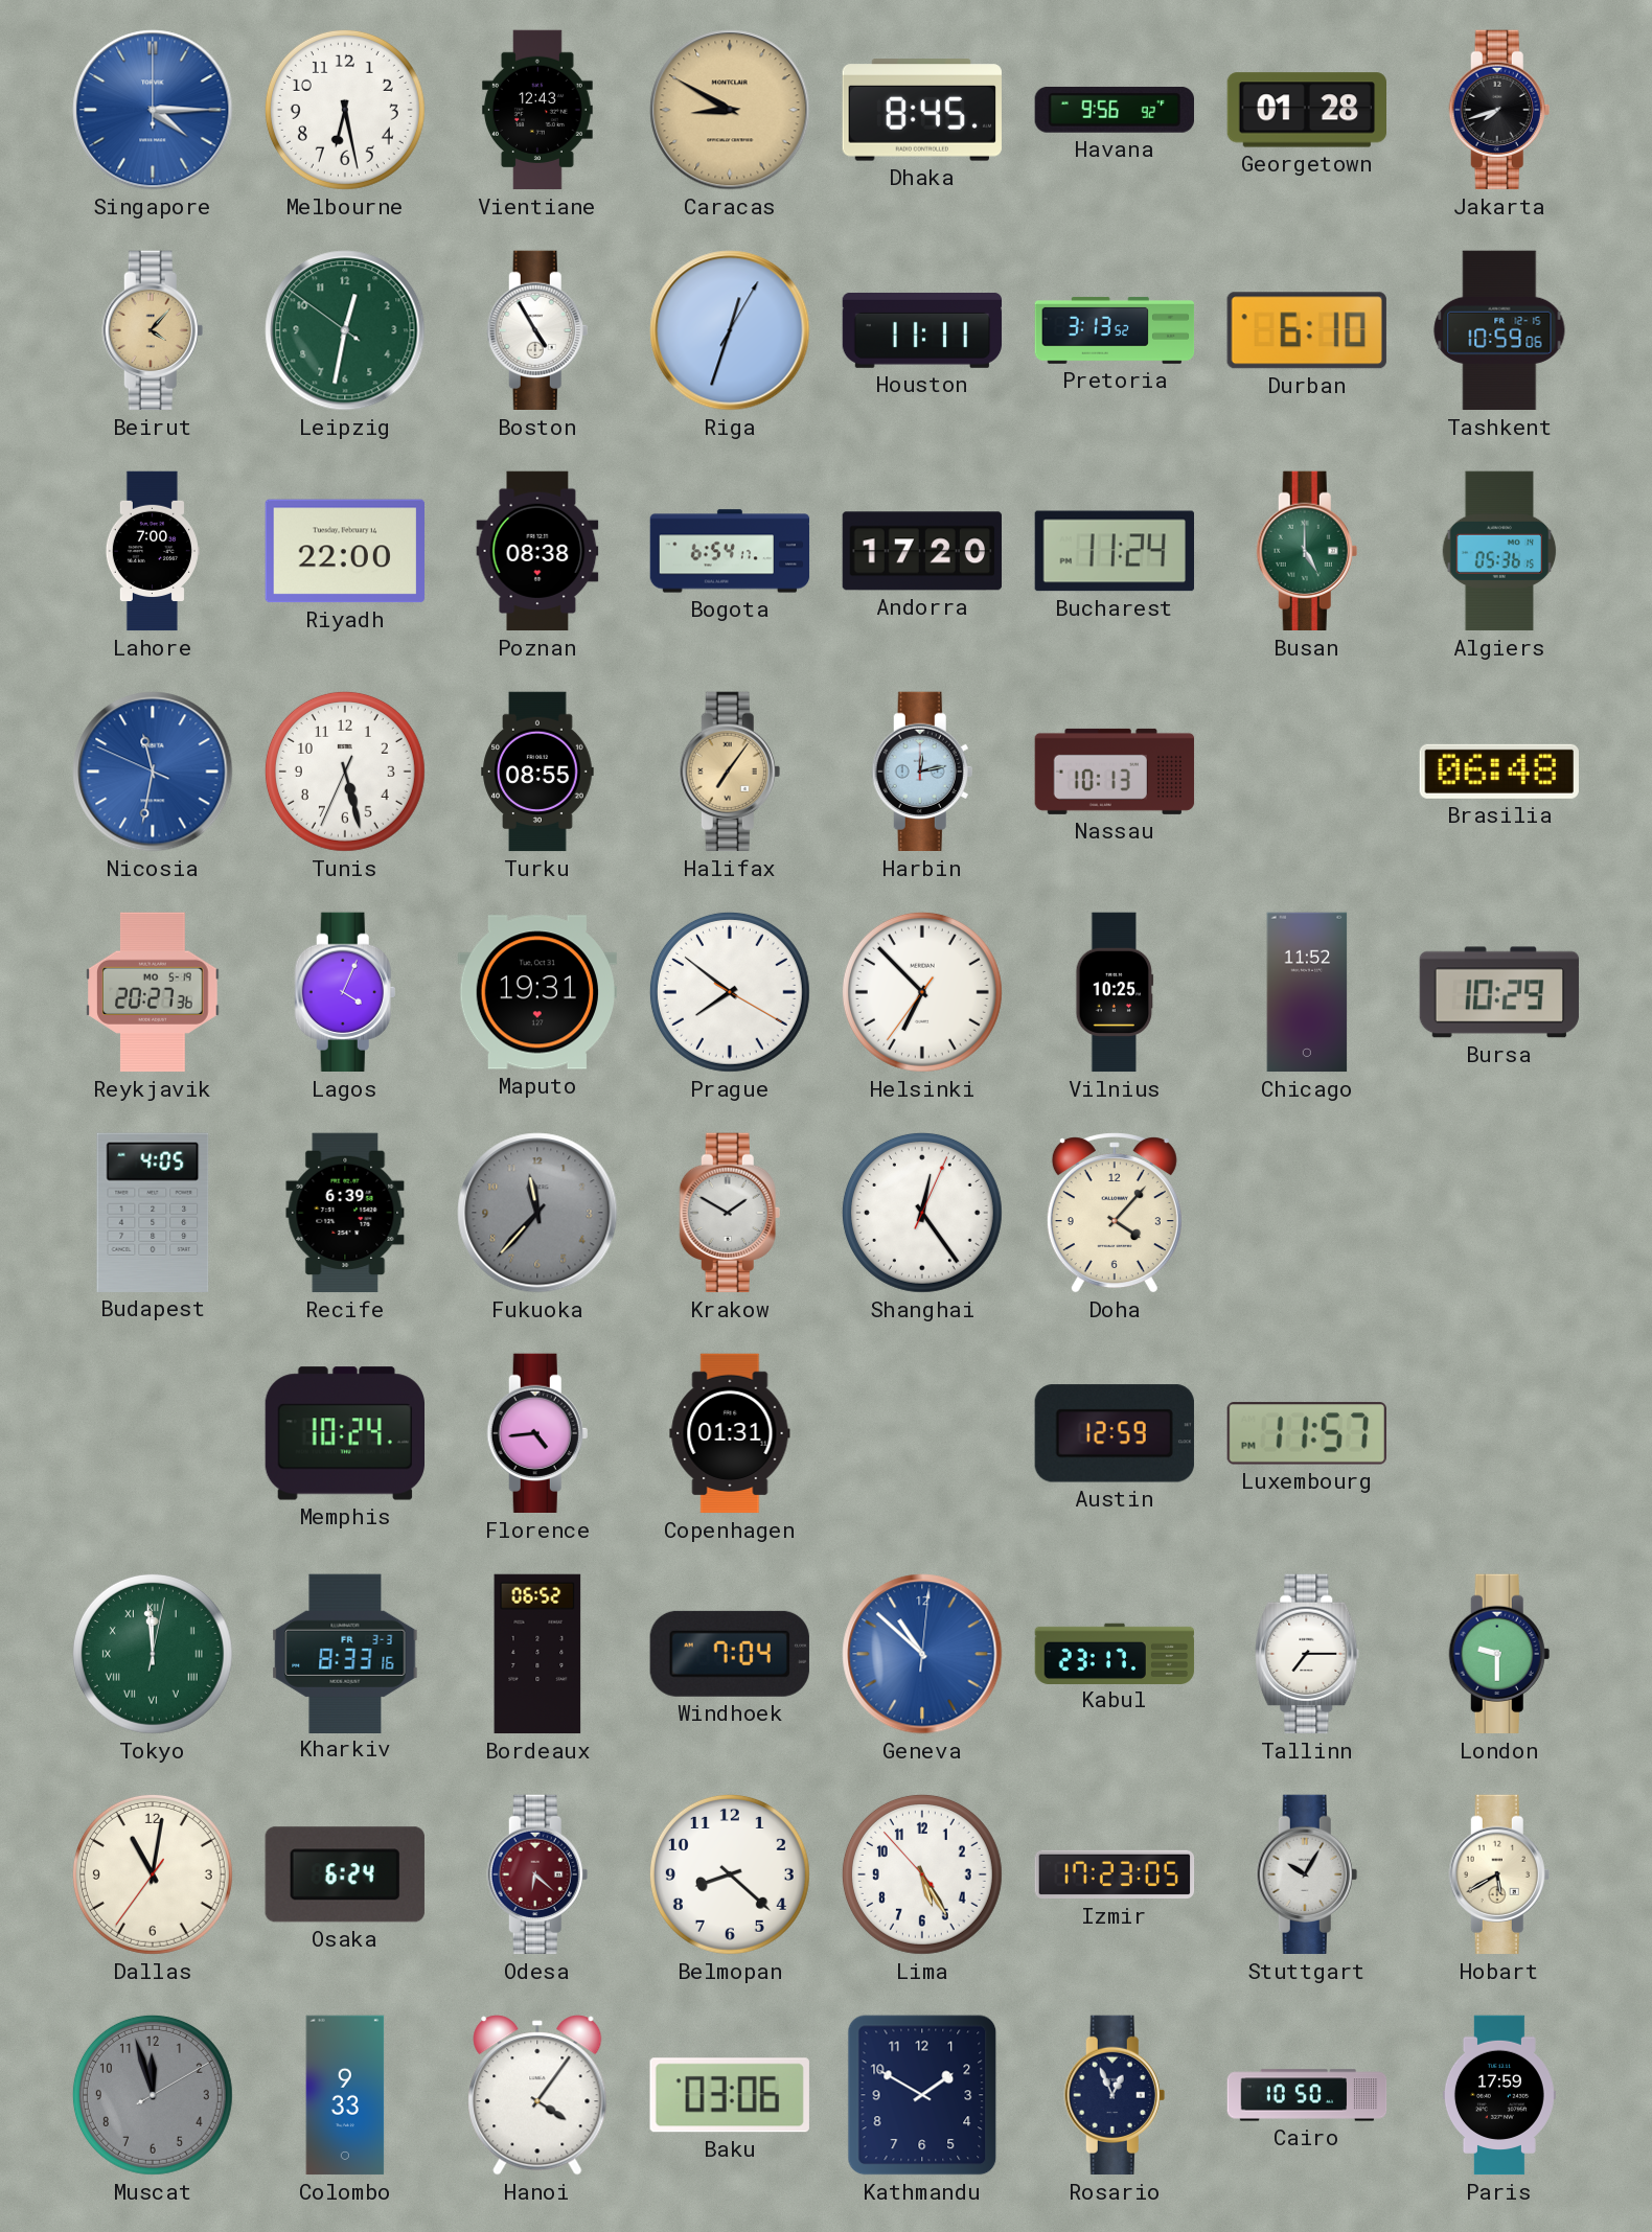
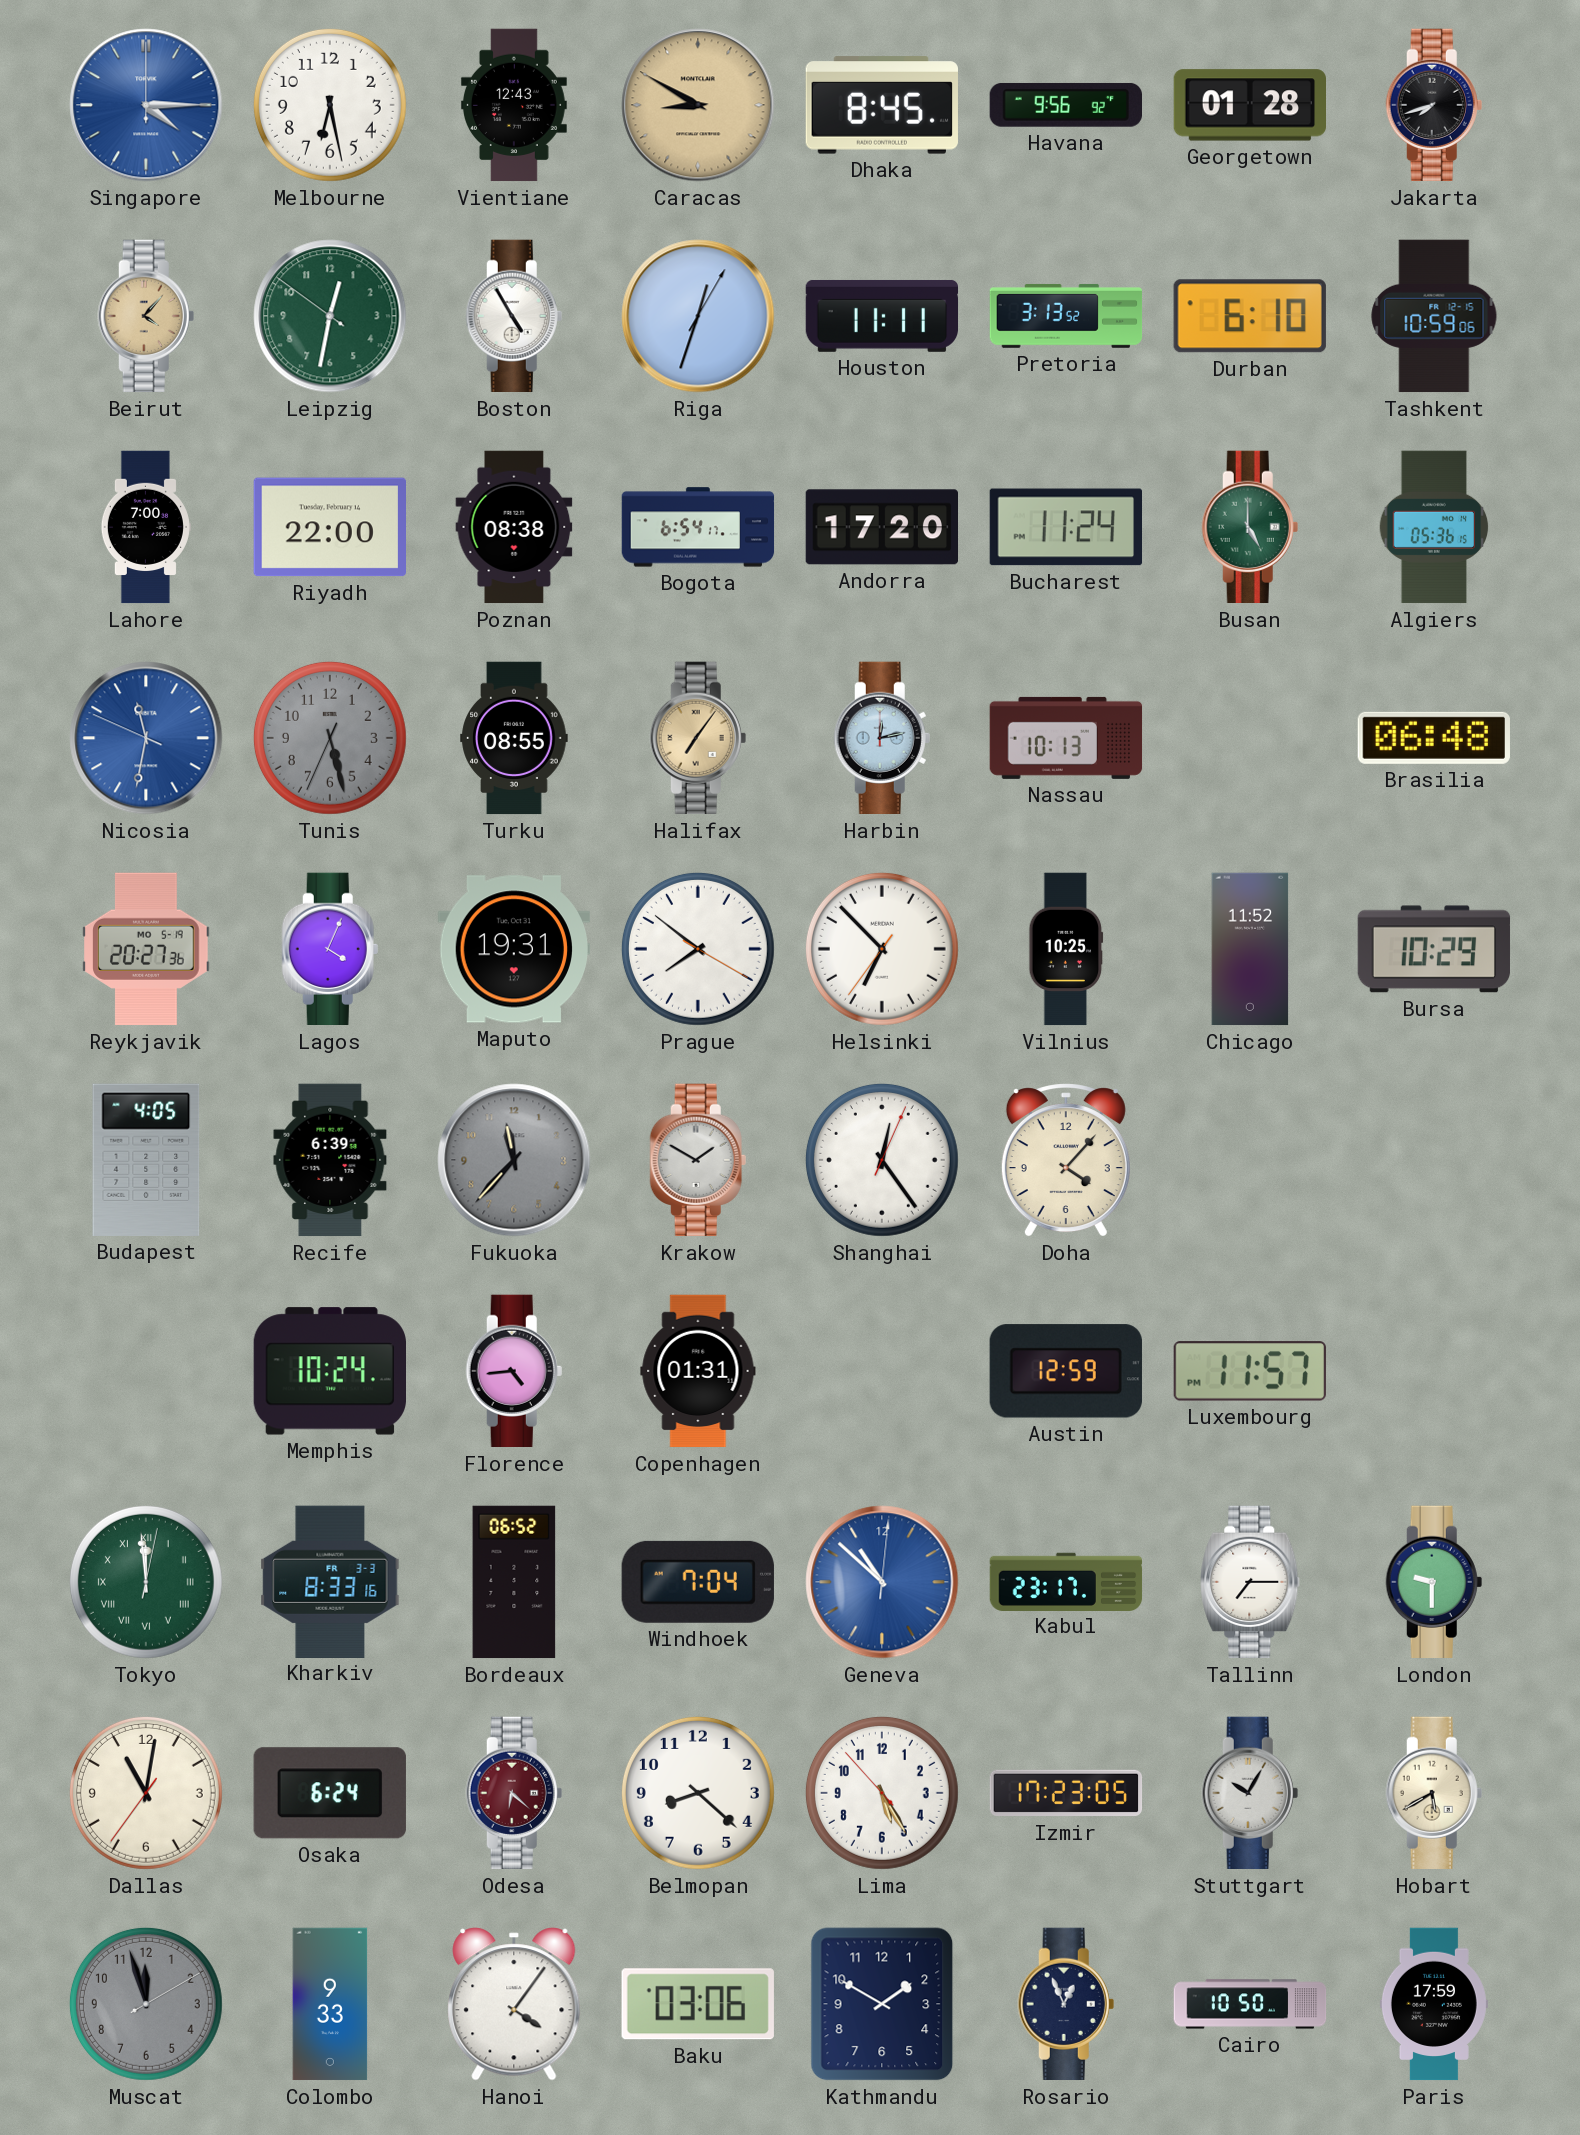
Tunis dial: white -> grey (330, 738)
